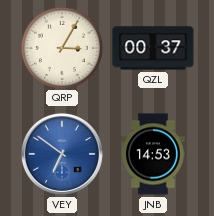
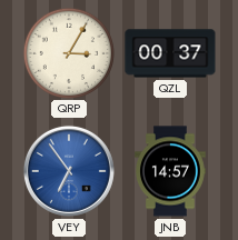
VEY: 6:51 -> 6:54 (69, 171)
JNB: 14:53 -> 14:57 (170, 171)
